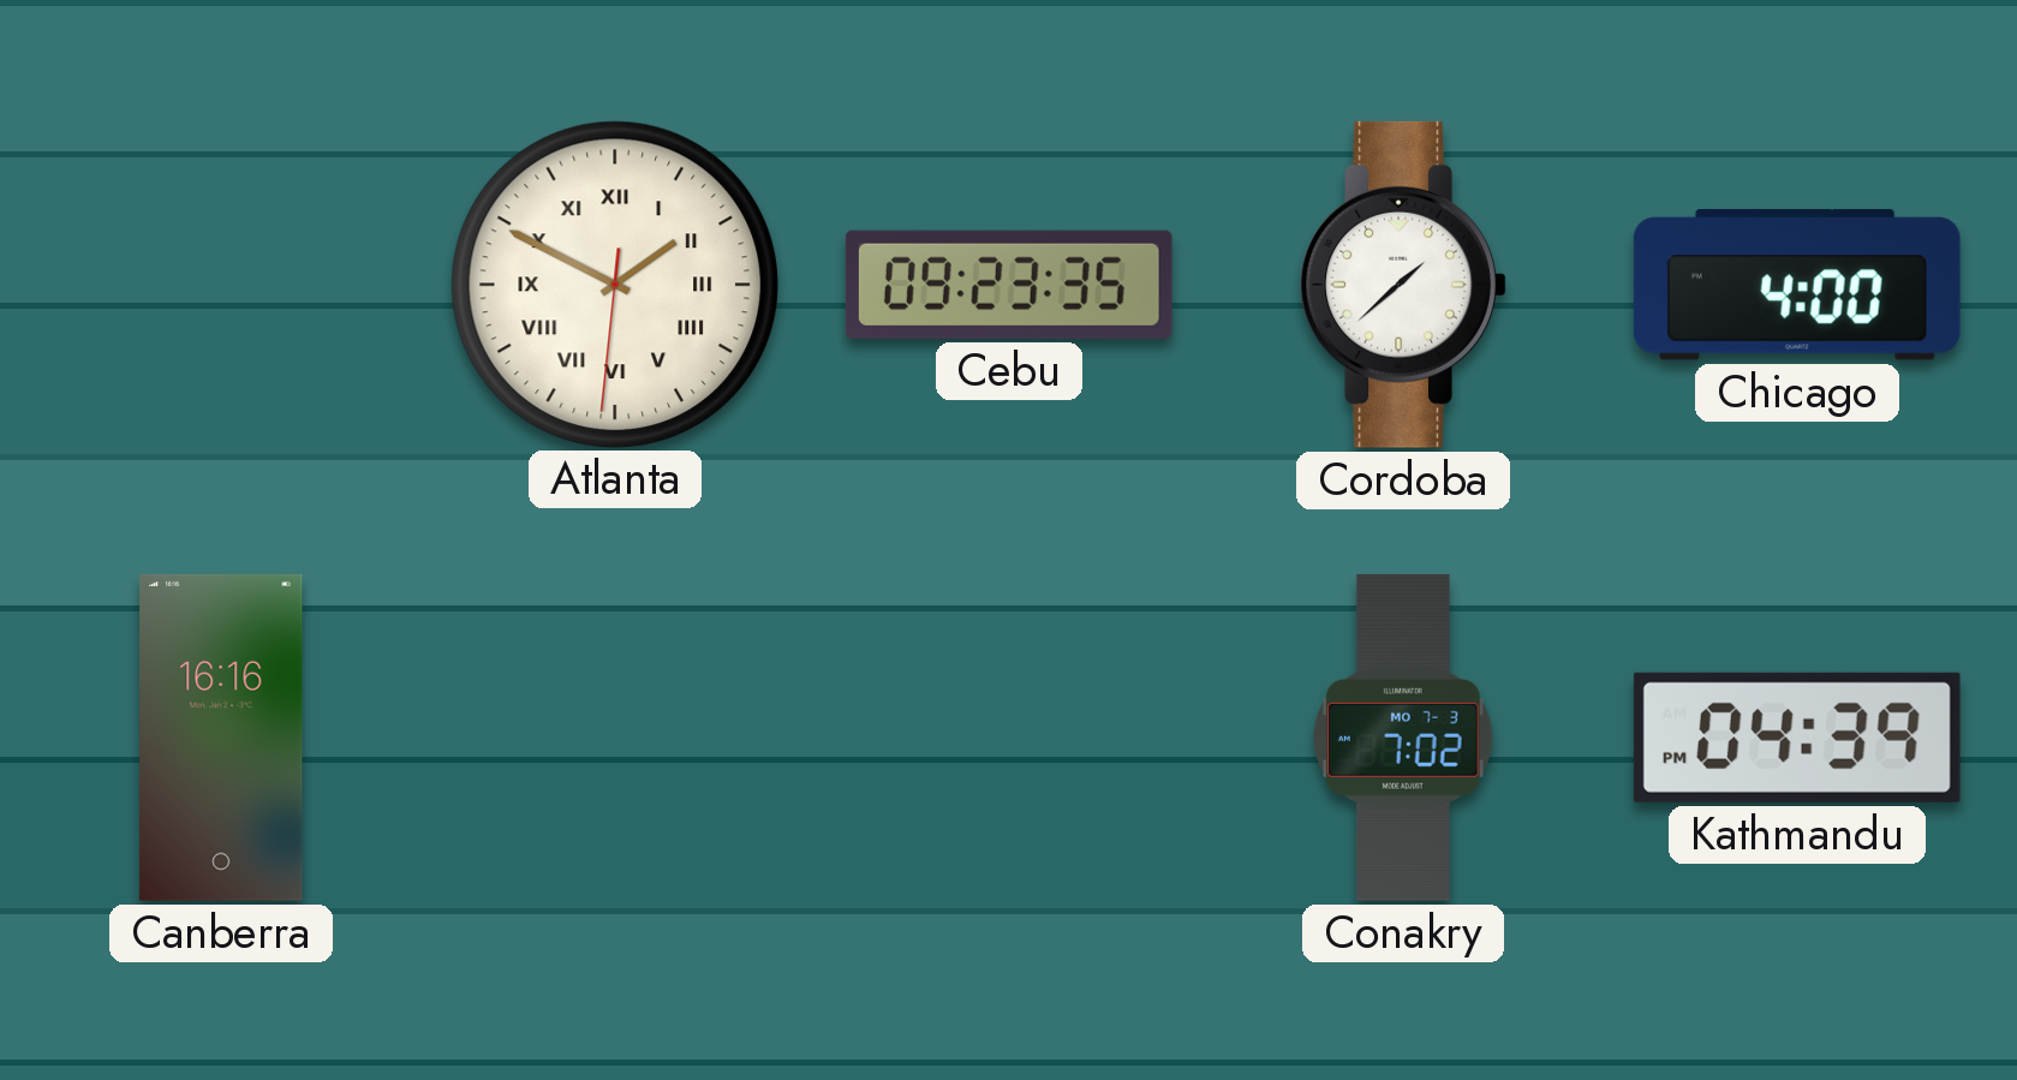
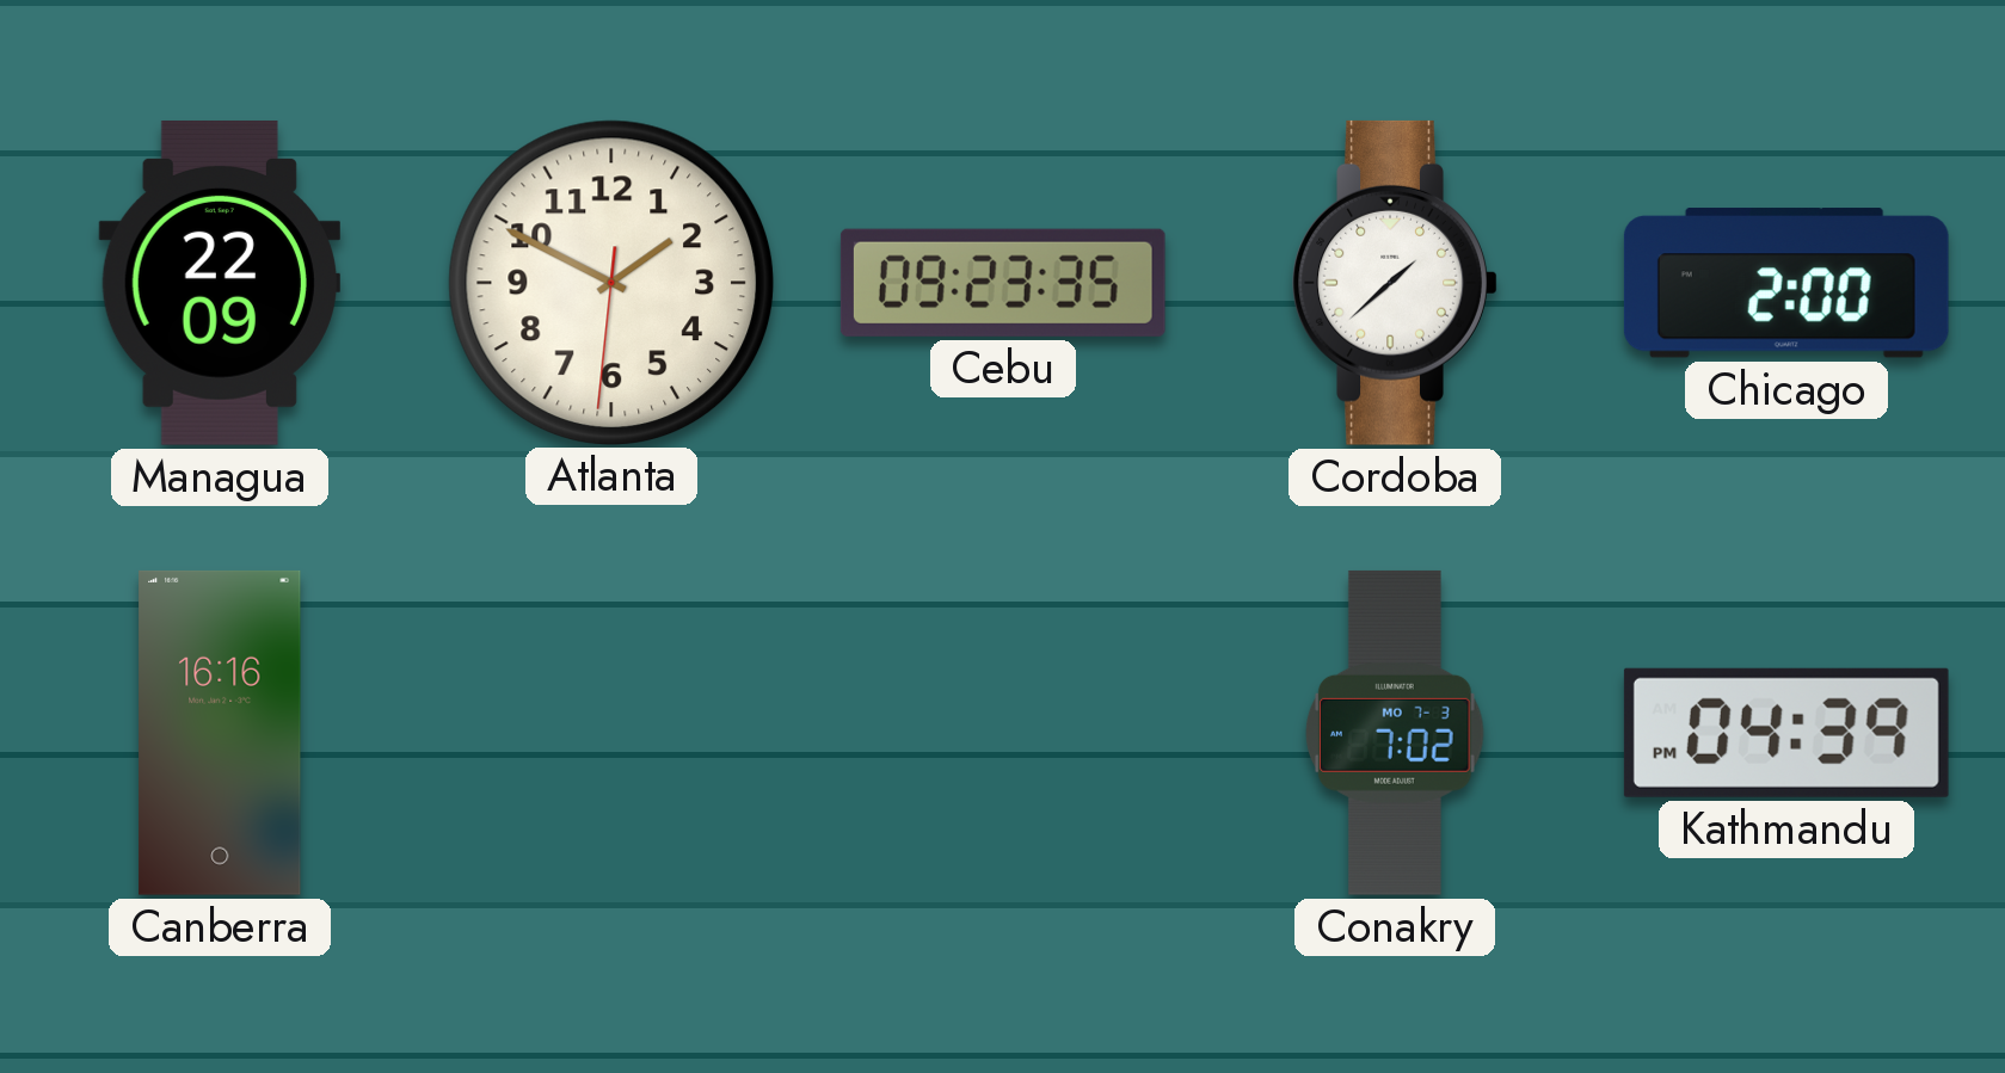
Managua: none -> 22:09 (220, 283)
Atlanta numerals: Roman -> Arabic (610, 282)
Chicago: 4:00 -> 2:00 (1786, 283)
